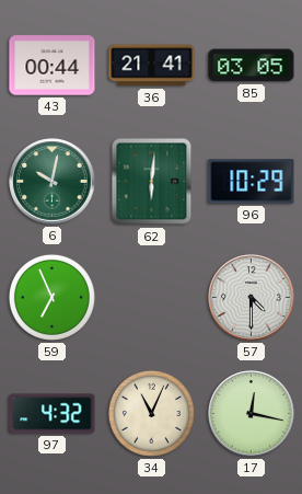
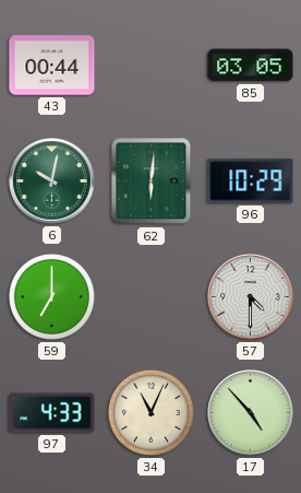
36: 21:41 -> none (152, 66)
59: 6:56 -> 7:00 (51, 296)
97: 4:32 -> 4:33 (52, 413)
17: 12:17 -> 4:53 (251, 413)
